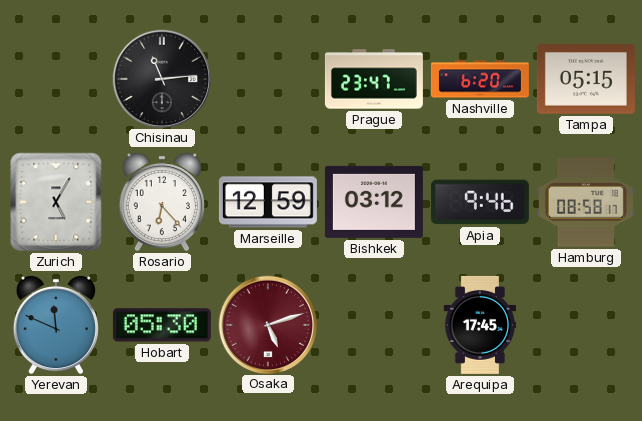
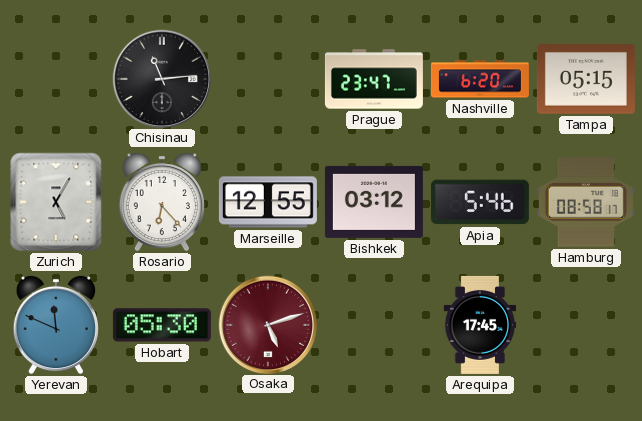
Marseille: 12:59 -> 12:55 (268, 202)
Apia: 9:46 -> 5:46 (480, 202)
